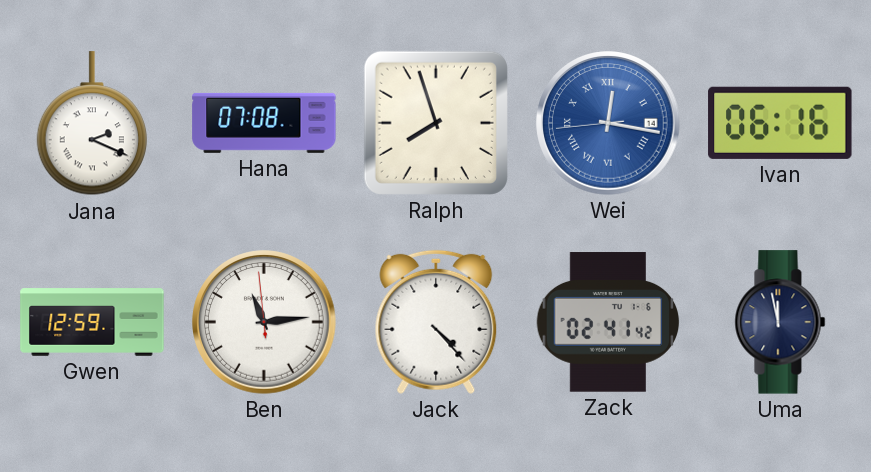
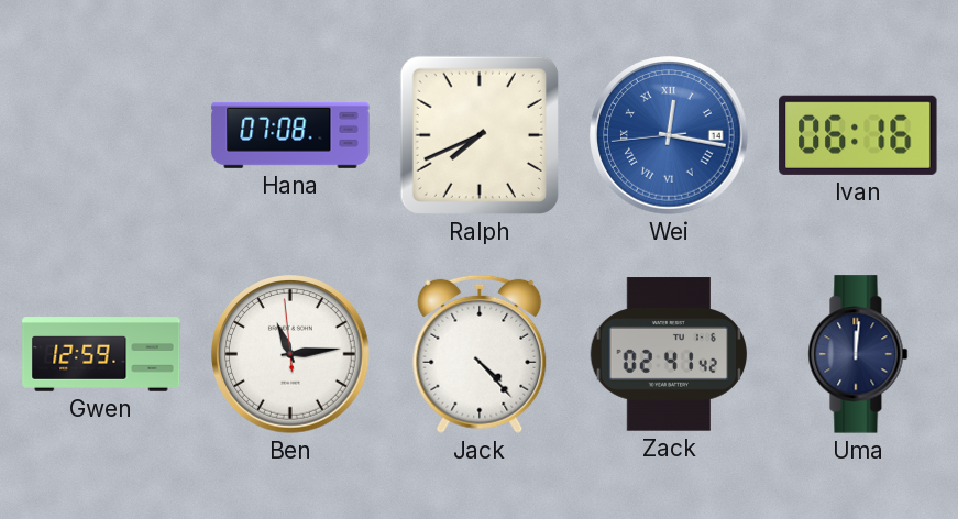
Jana: 2:19 -> none (91, 124)
Ralph: 7:57 -> 7:41 (480, 135)
Uma: 11:58 -> 12:01 (858, 354)
